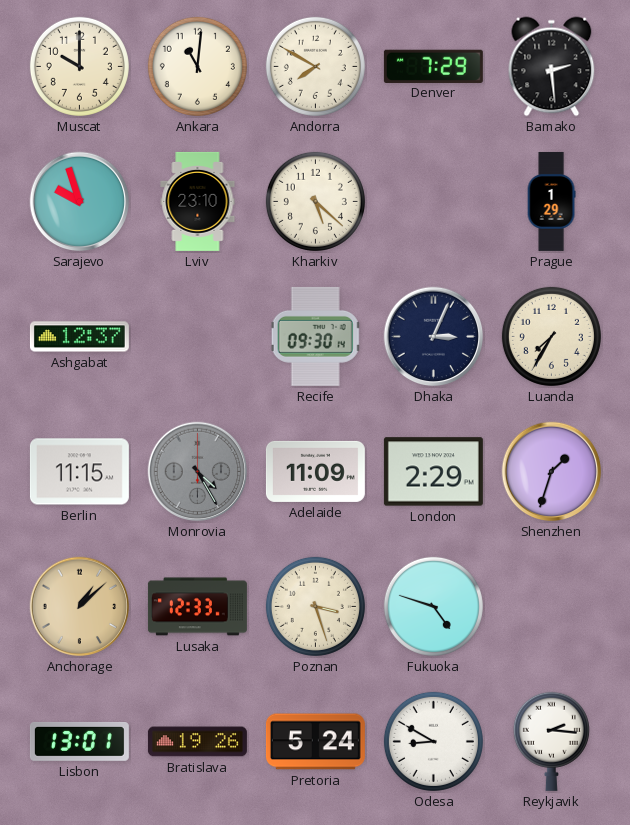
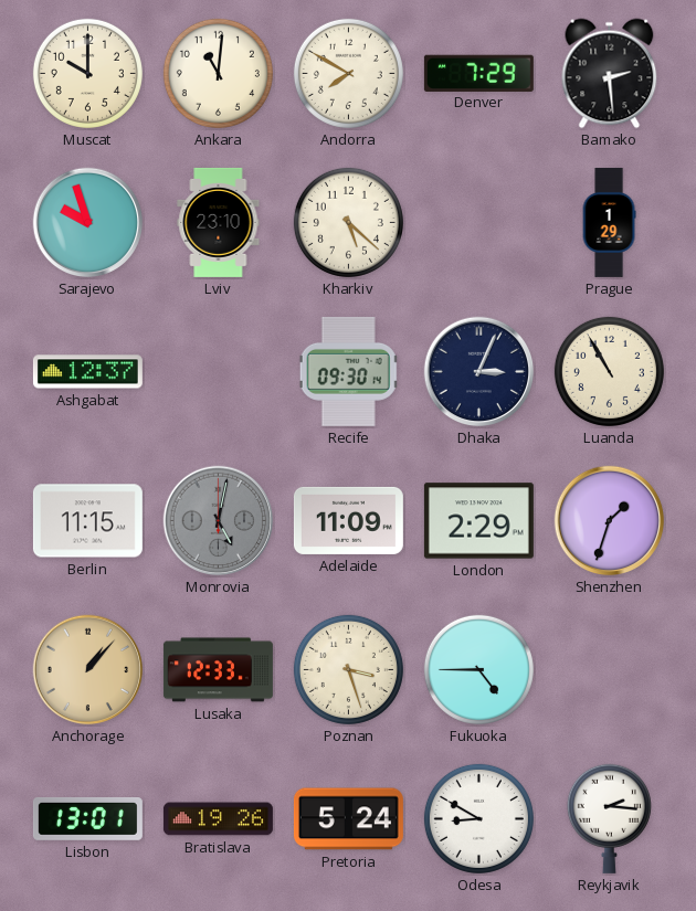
Luanda: 7:35 -> 10:55 (609, 371)
Monrovia: 4:25 -> 5:02 (219, 521)
Anchorage: 1:08 -> 1:07 (88, 670)
Fukuoka: 4:48 -> 4:45 (478, 669)
